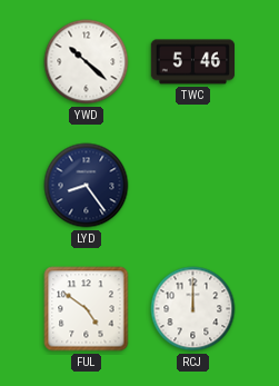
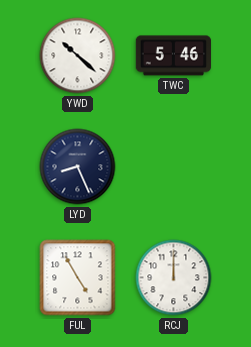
LYD: 8:24 -> 8:26 (78, 167)
FUL: 4:51 -> 4:55 (78, 278)
